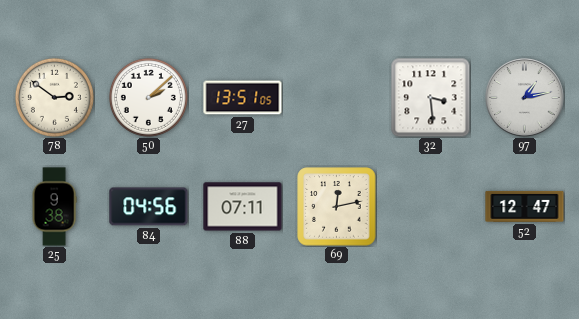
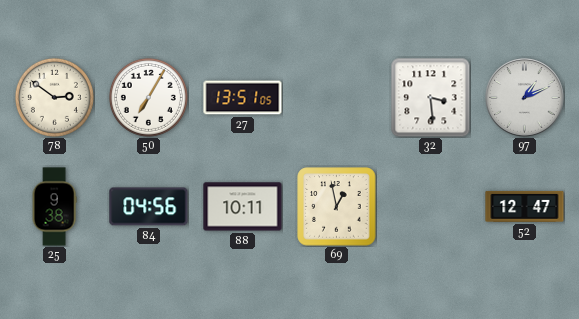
50: 2:08 -> 7:05 (148, 97)
97: 1:13 -> 1:11 (525, 98)
88: 07:11 -> 10:11 (243, 207)
69: 12:13 -> 12:58 (337, 207)
